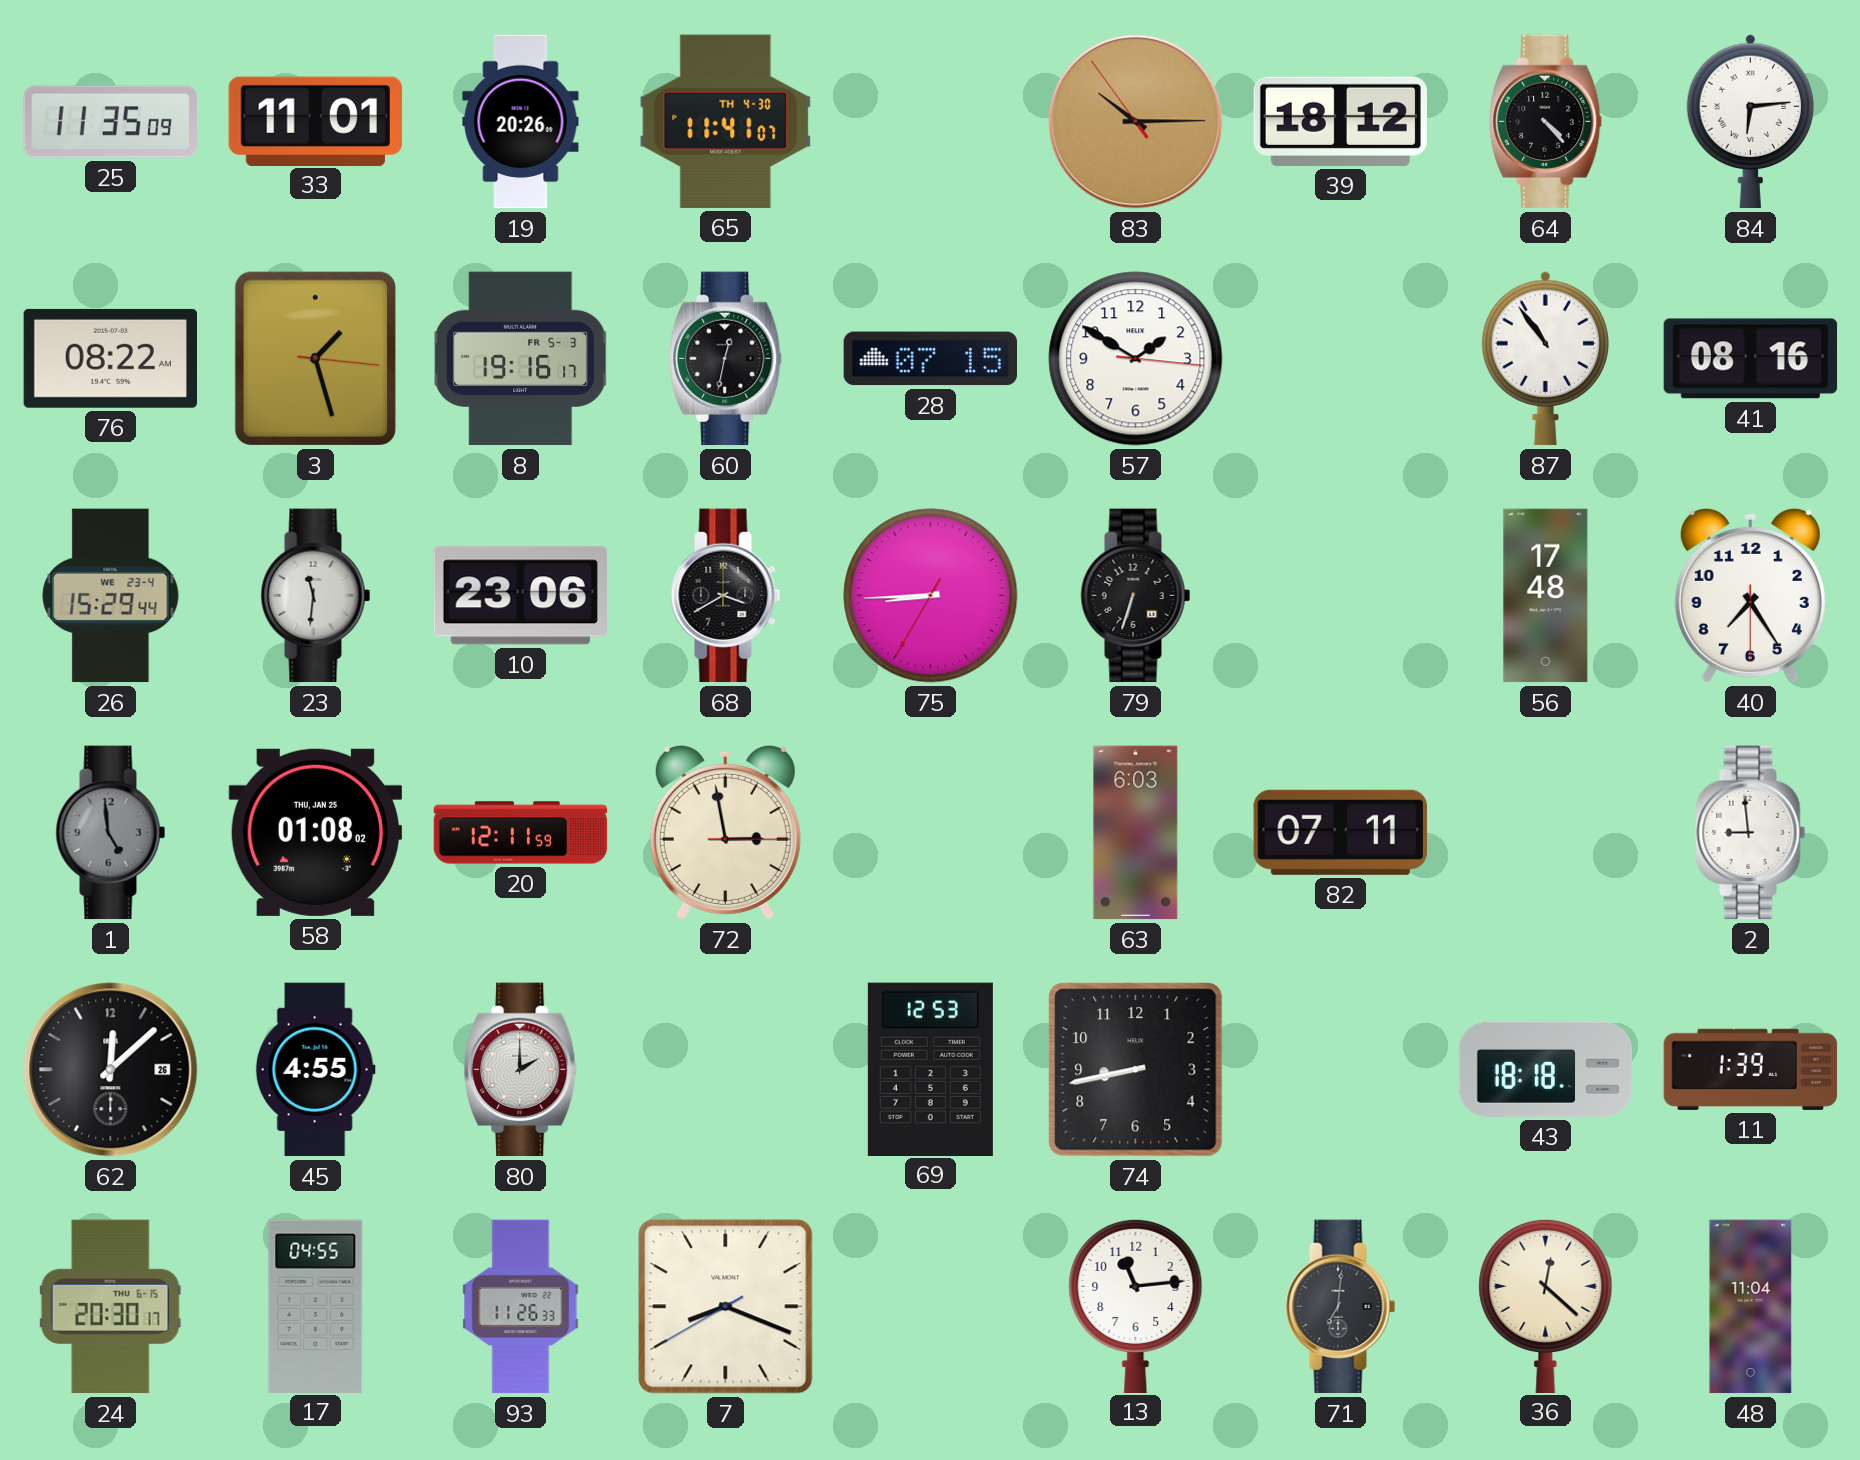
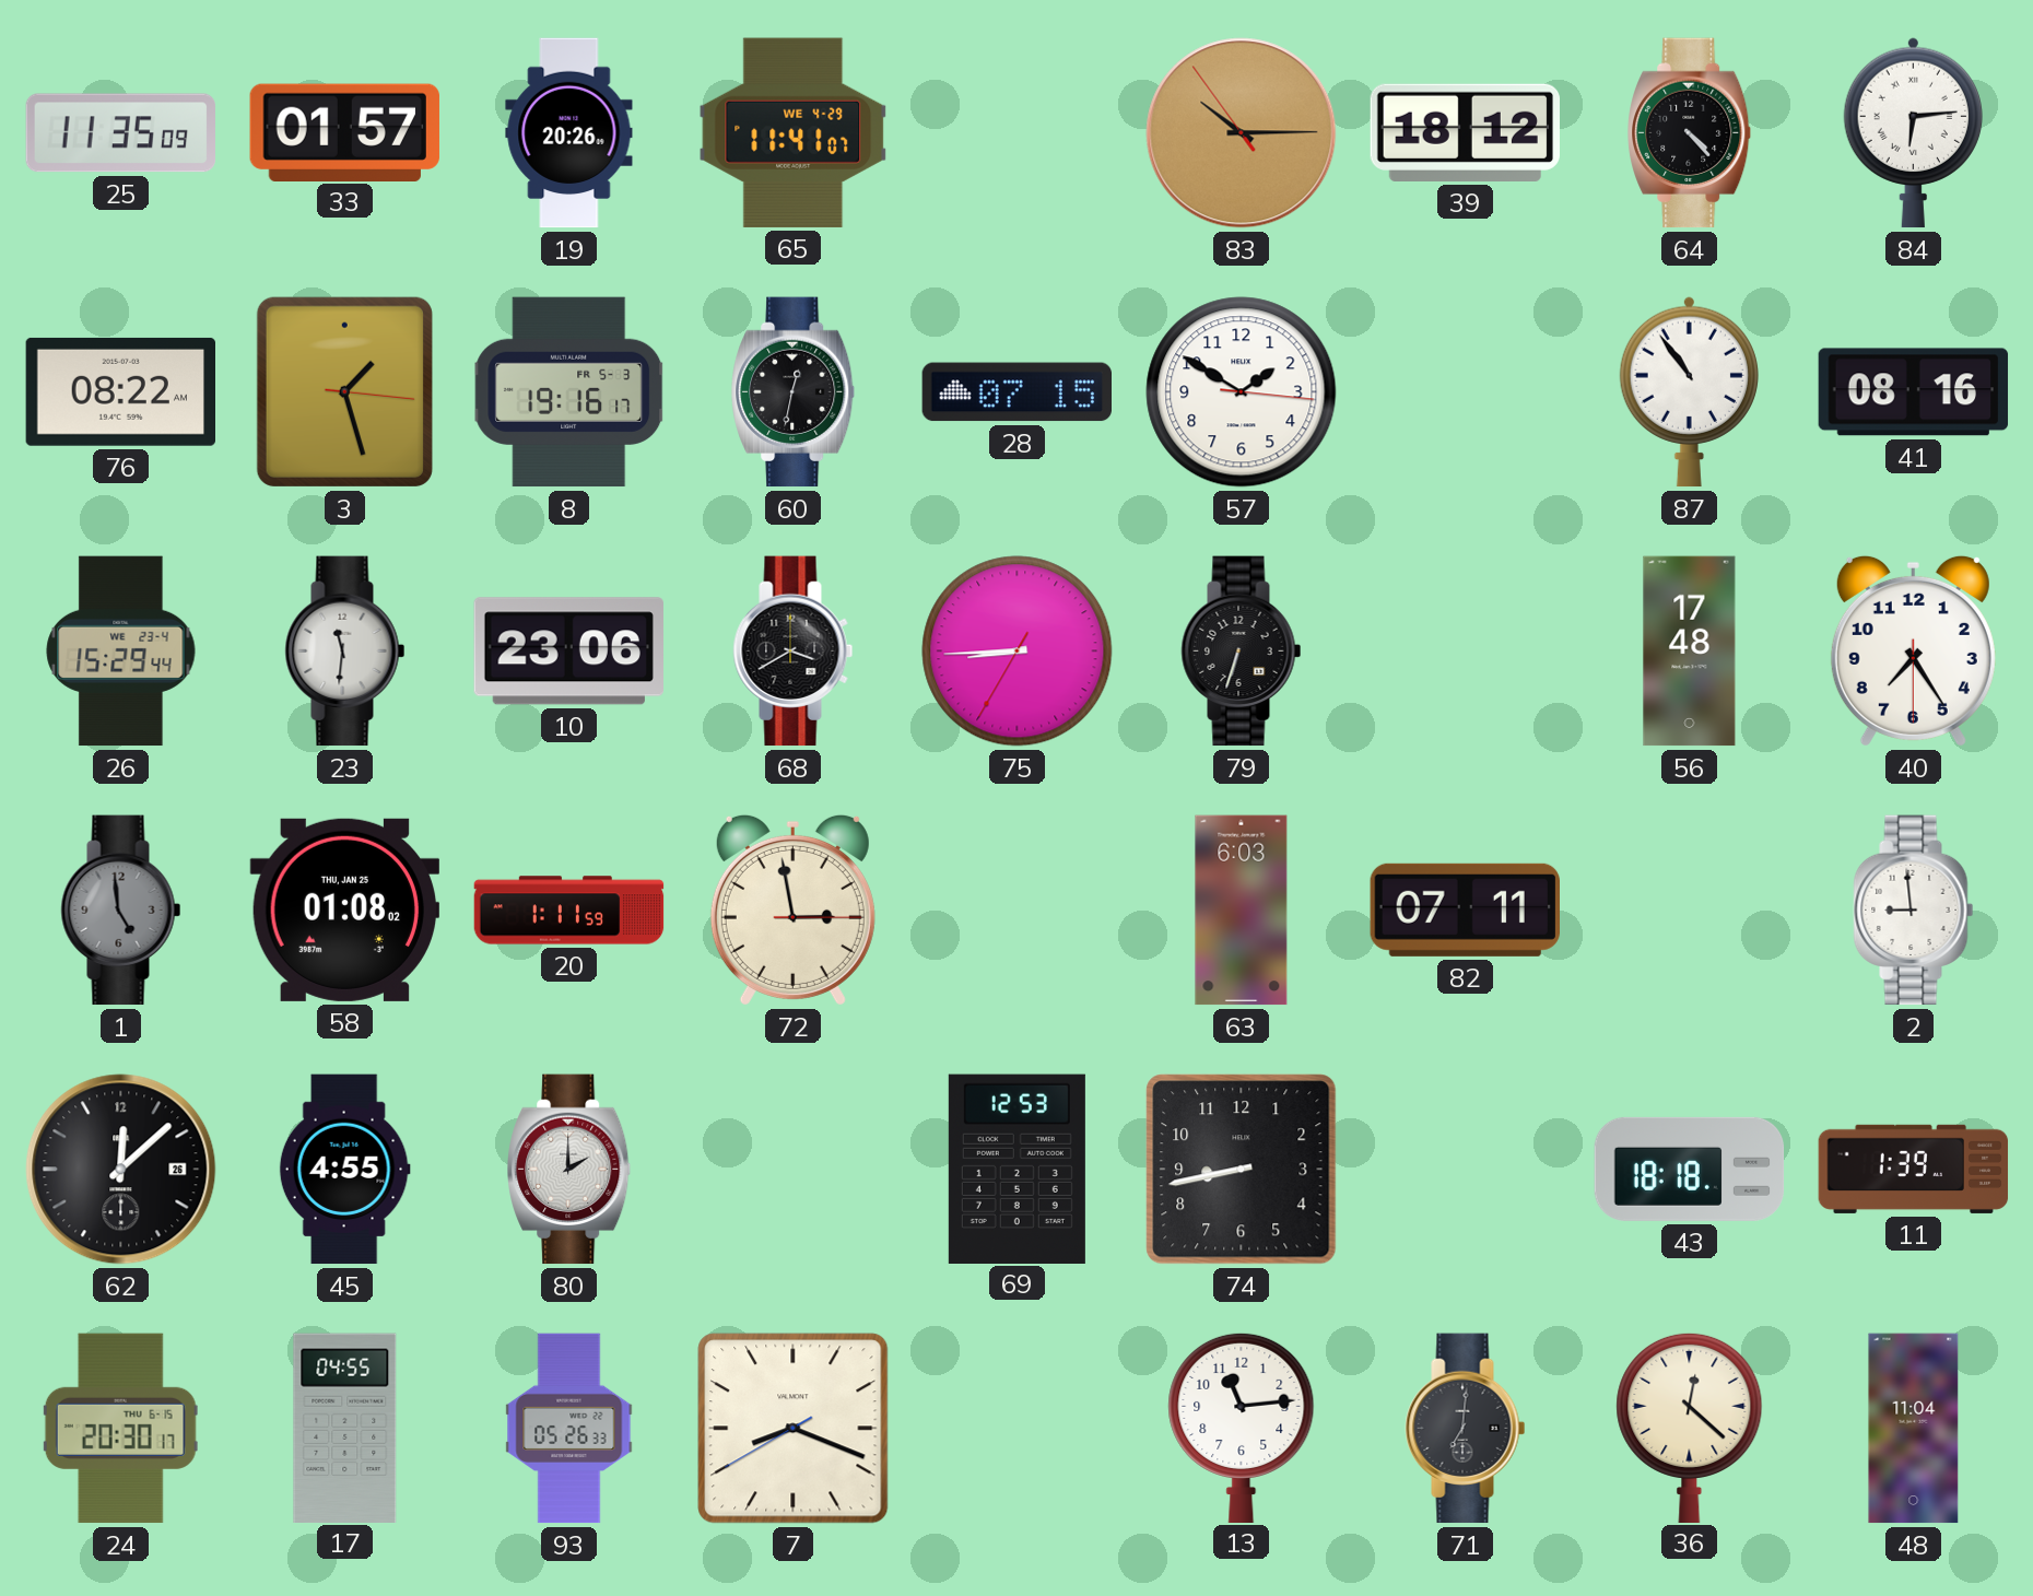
33: 11:01 -> 01:57 (344, 132)
65 date: TH 4-30 -> WE 4-29 (794, 132)
20: 12:11 -> 1:11 (569, 911)
93: 11:26 -> 05:26 (569, 1429)
